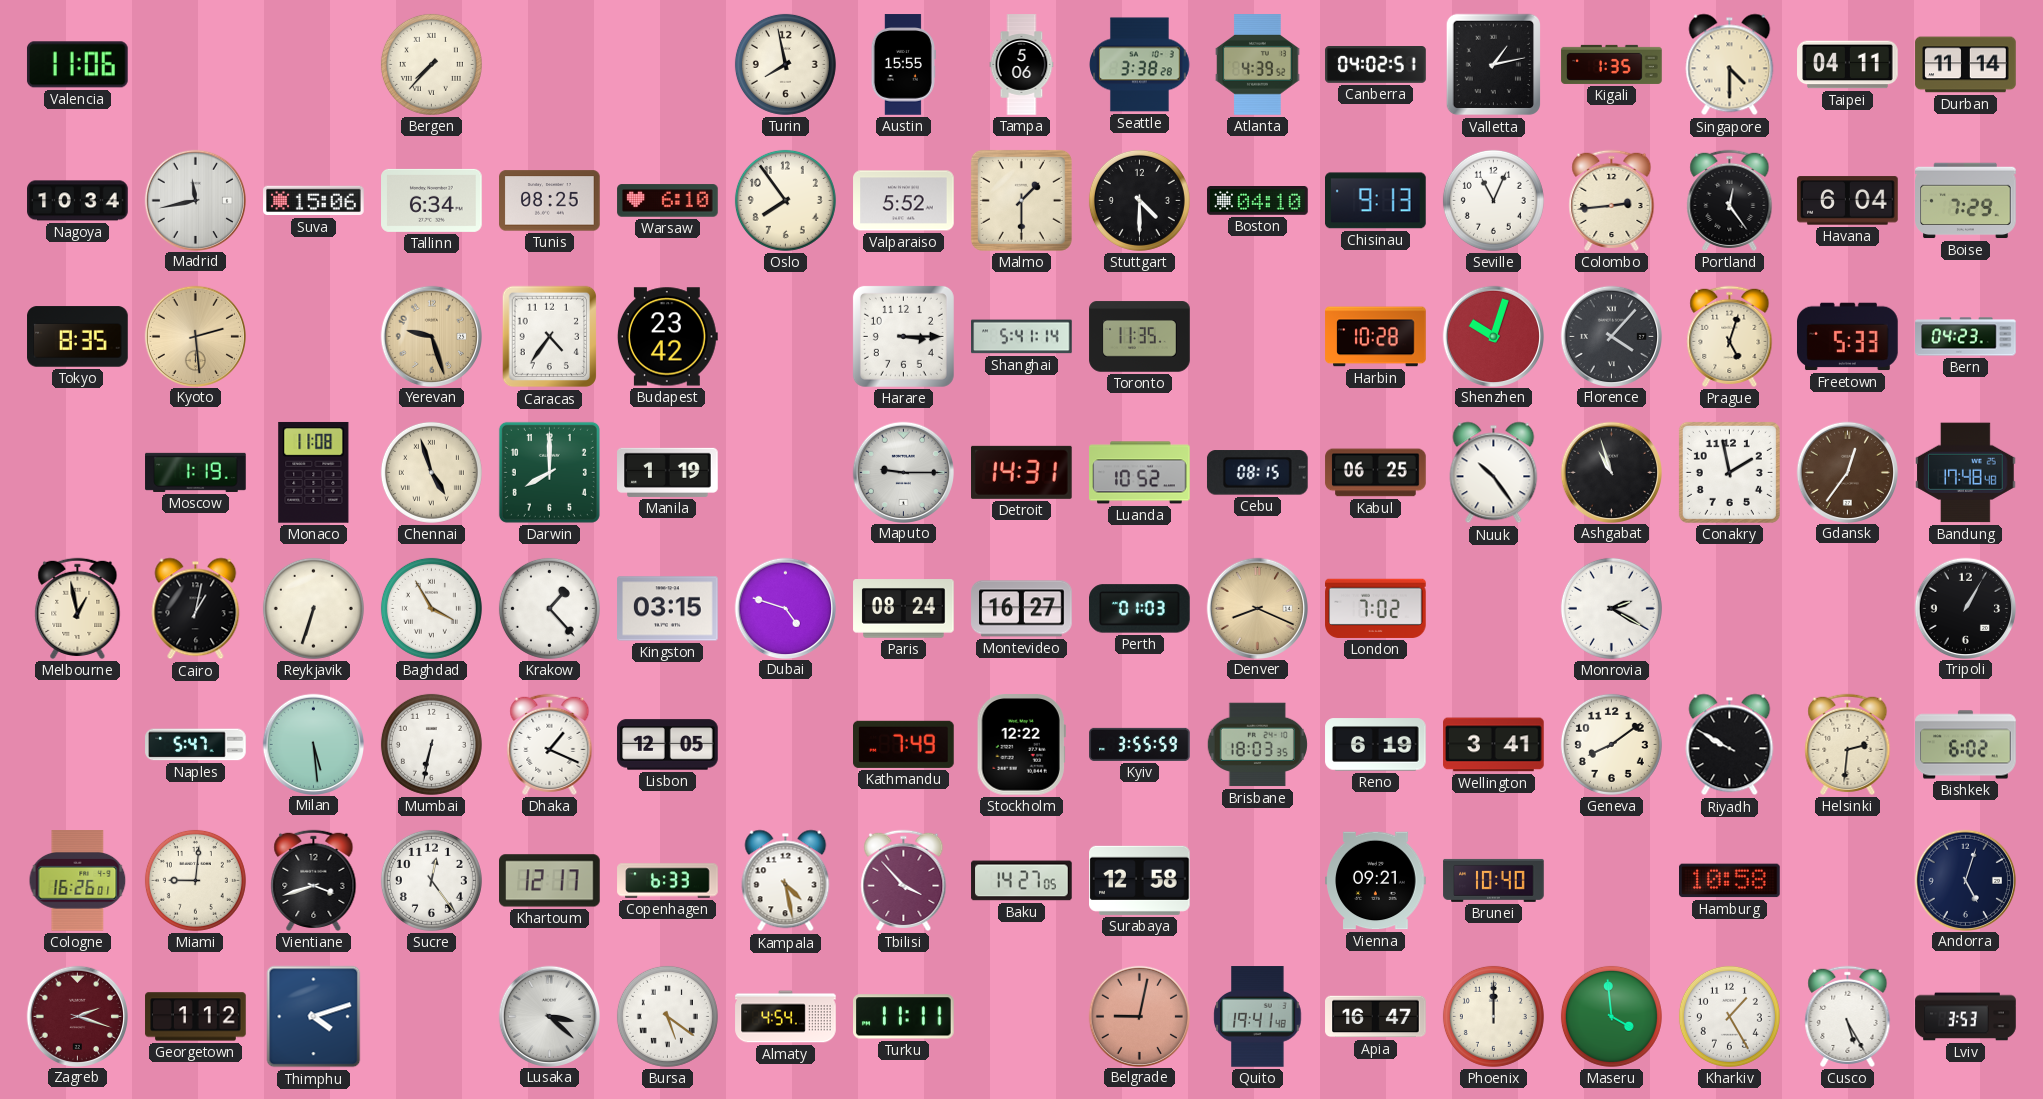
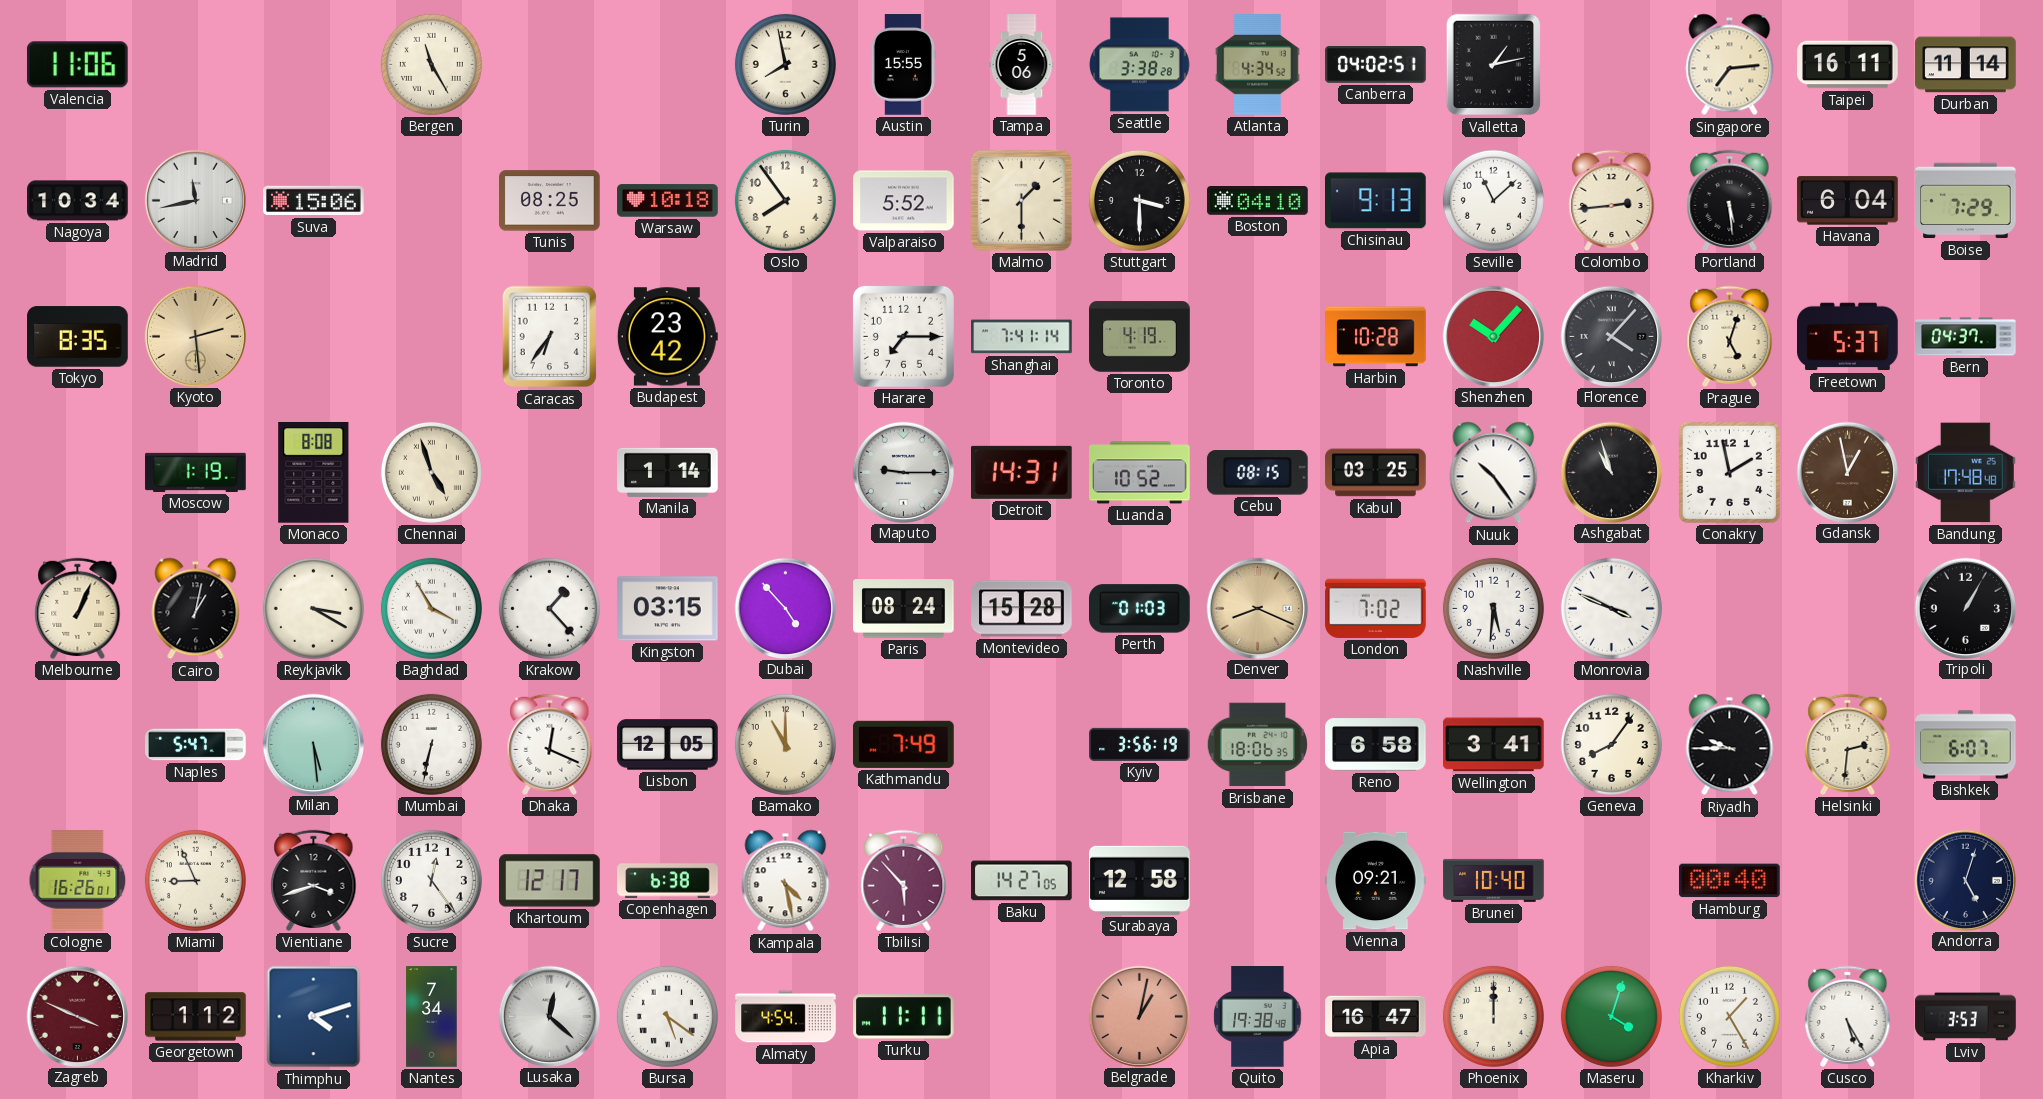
Bergen: 7:37 -> 11:25 (431, 64)
Atlanta: 4:39 -> 4:34 (1258, 65)
Kigali: 1:35 -> none (1612, 64)
Singapore: 4:30 -> 7:14 (1730, 65)
Taipei: 04:11 -> 16:11 (1848, 65)
Tallinn: 6:34 -> none (432, 200)
Warsaw: 6:10 -> 10:18 (668, 201)
Stuttgart: 4:30 -> 3:30 (1139, 200)
Seville: 11:04 -> 11:08 (1493, 200)
Portland: 12:24 -> 5:29 (1730, 200)
Yerevan: 9:27 -> none (431, 336)
Caracas: 4:36 -> 6:36 (550, 337)
Harare: 3:15 -> 7:15 (903, 336)
Shanghai: 5:41 -> 7:41 (1022, 337)
Toronto: 11:35 -> 4:19 (1140, 337)
Shenzhen: 10:03 -> 10:07 (1493, 336)
Freetown: 5:33 -> 5:37 (1848, 337)
Bern: 04:23 -> 04:37 (1966, 337)
Monaco: 11:08 -> 8:08 (314, 473)
Darwin: 8:00 -> none (549, 472)
Manila: 1:19 -> 1:14 (668, 472)
Kabul: 06:25 -> 03:25 (1376, 473)
Gdansk: 12:36 -> 12:58 (1847, 472)
Melbourne: 12:58 -> 1:04 (78, 608)
Reykjavik: 6:33 -> 3:20 (313, 608)
Dubai: 4:48 -> 4:53 (785, 608)
Montevideo: 16:27 -> 15:28 (1022, 609)
Nashville: none -> 5:31 (1493, 608)
Monrovia: 2:20 -> 3:49 (1611, 608)
Dhaka: 1:19 -> 12:19 (550, 744)
Bamako: none -> 11:00 (785, 744)
Stockholm: 12:22 -> none (1021, 745)
Kyiv: 3:55 -> 3:56 (1140, 744)
Brisbane: 18:03 -> 18:06 (1257, 745)
Reno: 6:19 -> 6:58 (1376, 745)
Geneva: 8:09 -> 8:06 (1611, 744)
Riyadh: 9:50 -> 9:45 (1730, 745)
Bishkek: 6:02 -> 6:07 (1966, 745)
Miami: 9:01 -> 8:56 (195, 880)
Copenhagen: 6:33 -> 6:38 (668, 881)
Tbilisi: 3:53 -> 5:53 (904, 880)
Hamburg: 10:58 -> 00:40 (1730, 881)
Zagreb: 2:18 -> 3:49 (77, 1016)
Nantes: none -> 7:34 (432, 1017)
Lusaka: 3:22 -> 12:22 (549, 1016)
Belgrade: 9:02 -> 1:02 (1139, 1016)
Quito: 19:41 -> 19:38 (1258, 1017)
Maseru: 3:59 -> 4:03 (1611, 1016)
